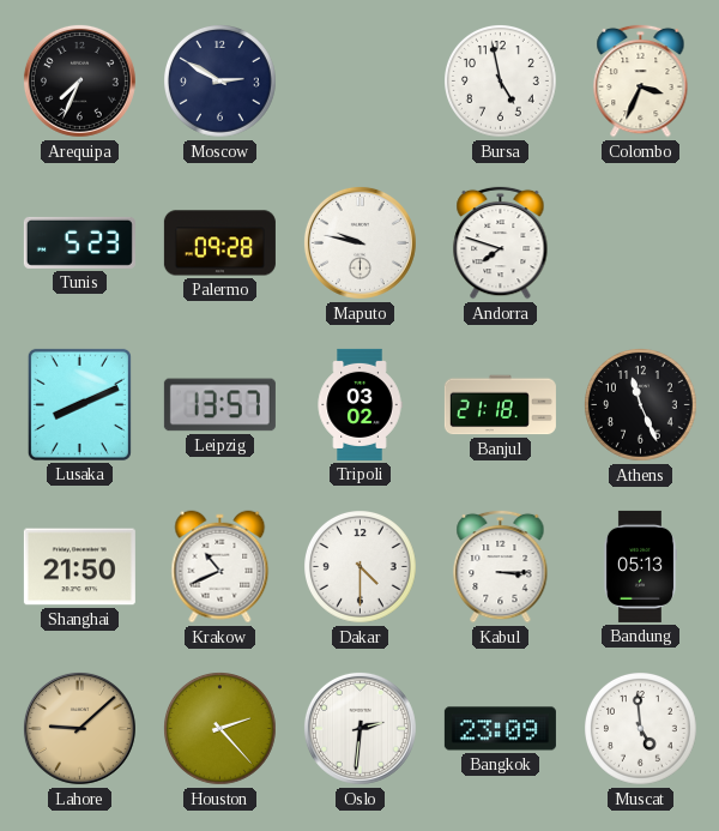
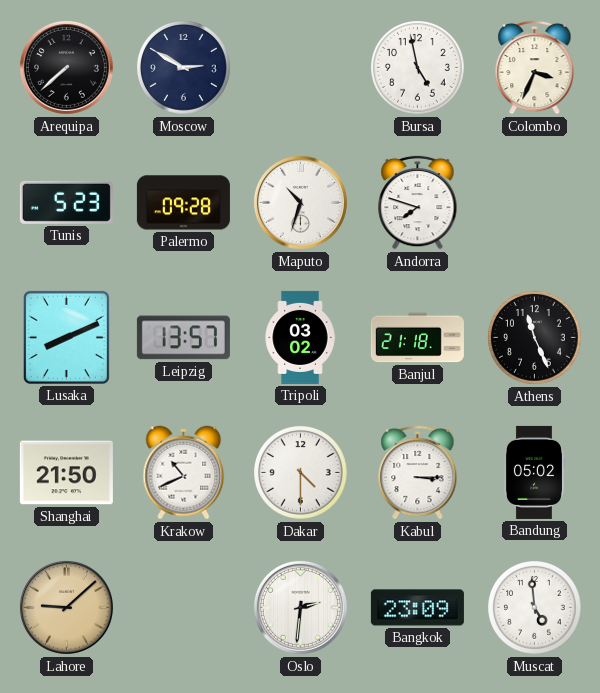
Arequipa: 7:34 -> 7:38 (66, 67)
Maputo: 9:47 -> 10:33 (300, 202)
Bandung: 05:13 -> 05:02 (533, 472)
Houston: 2:23 -> none (220, 729)
